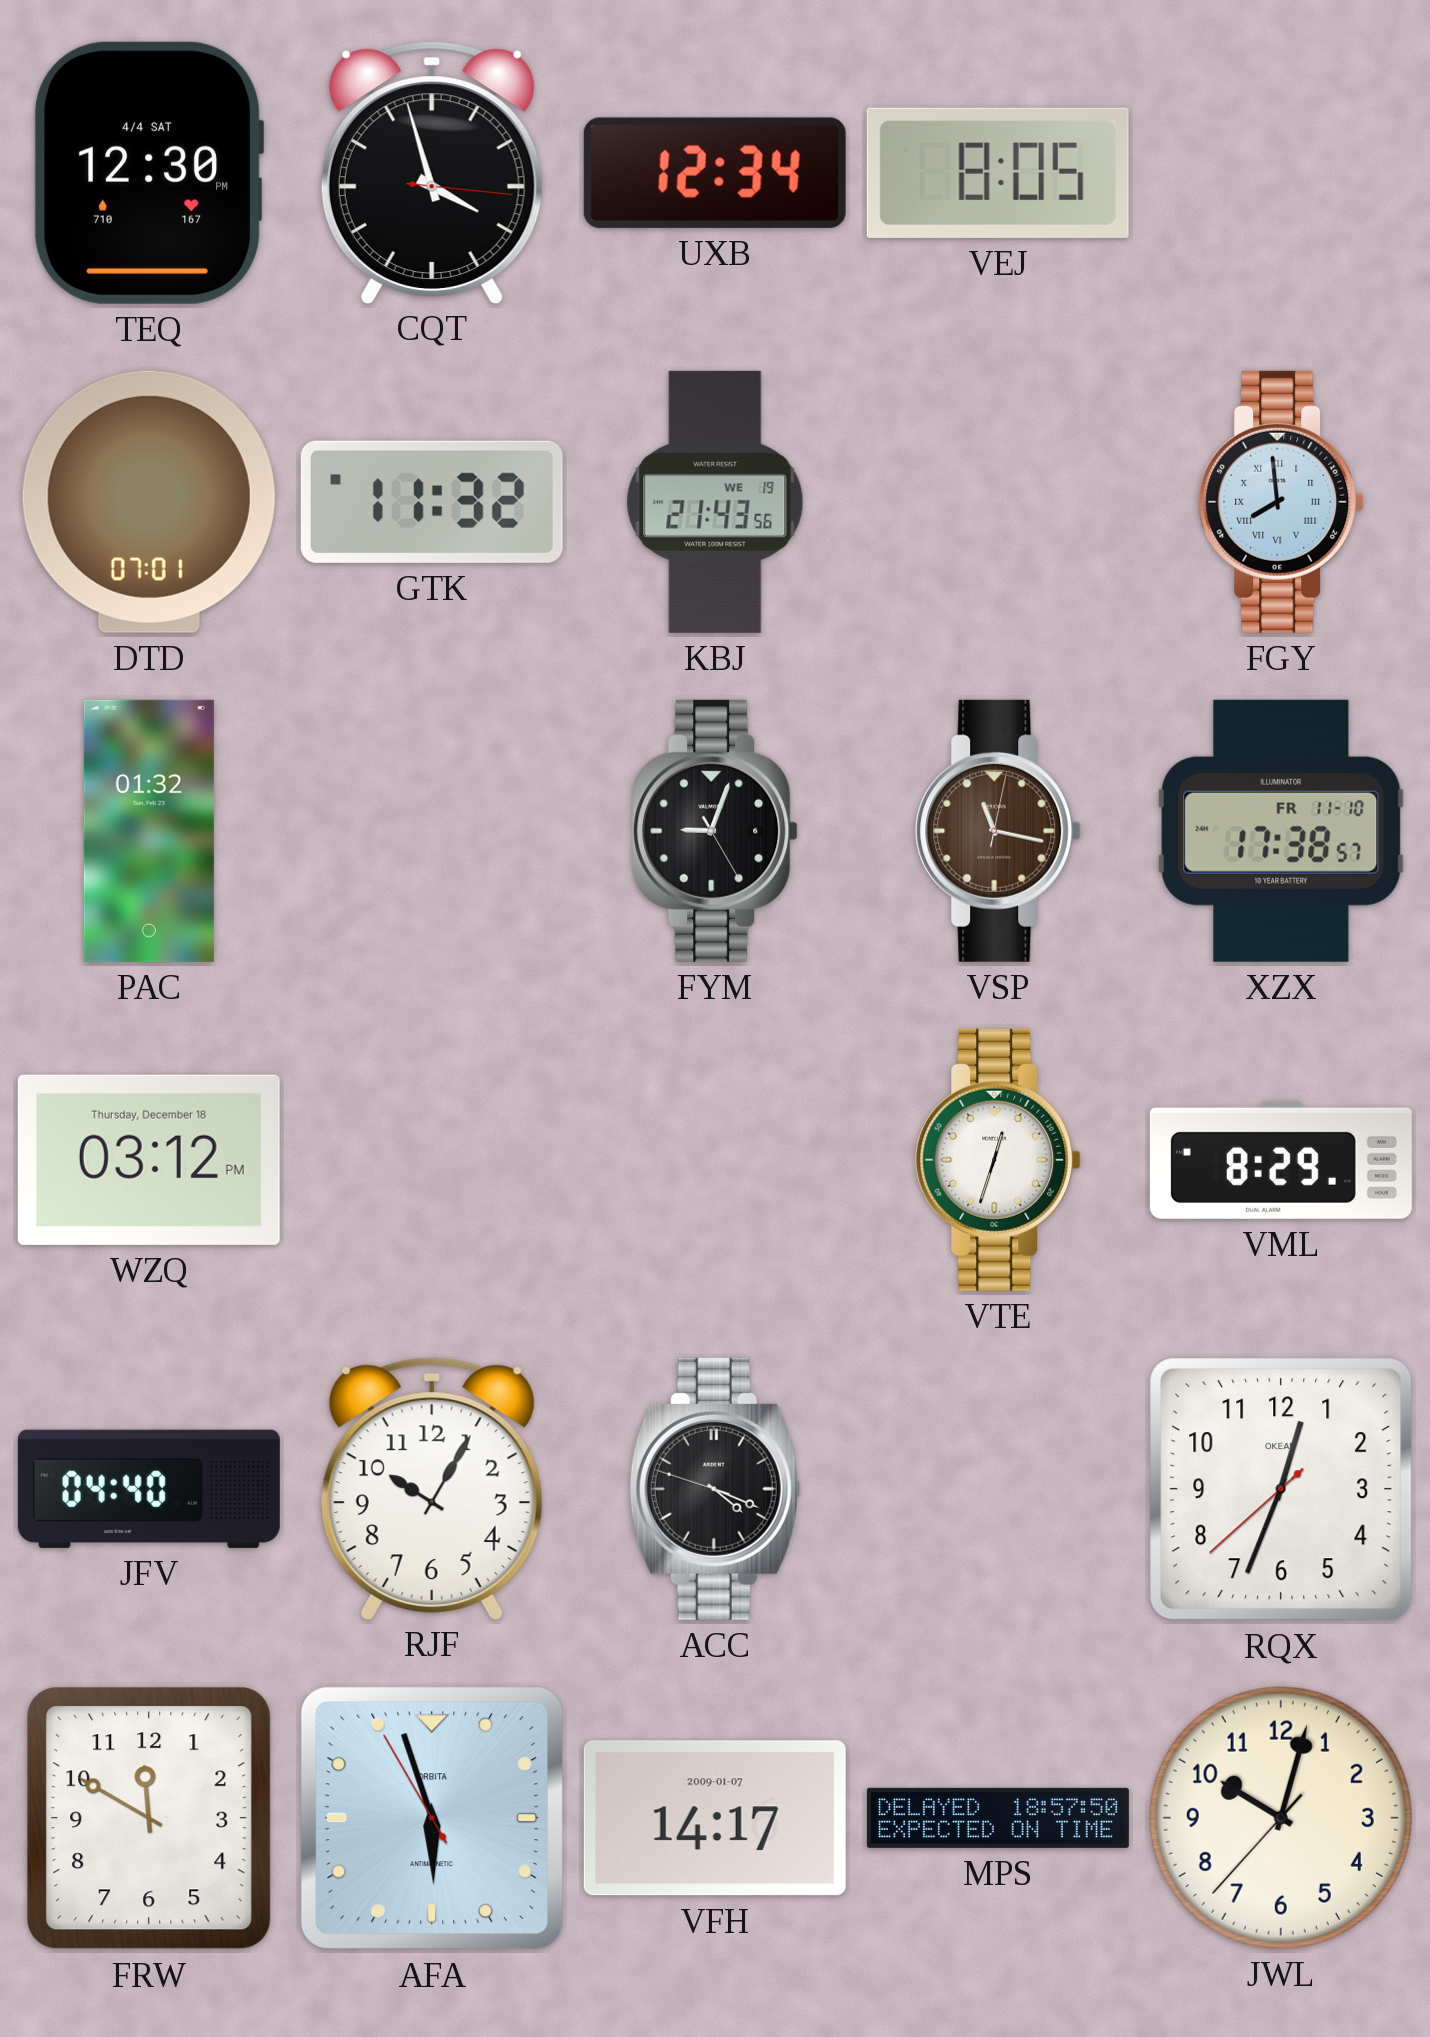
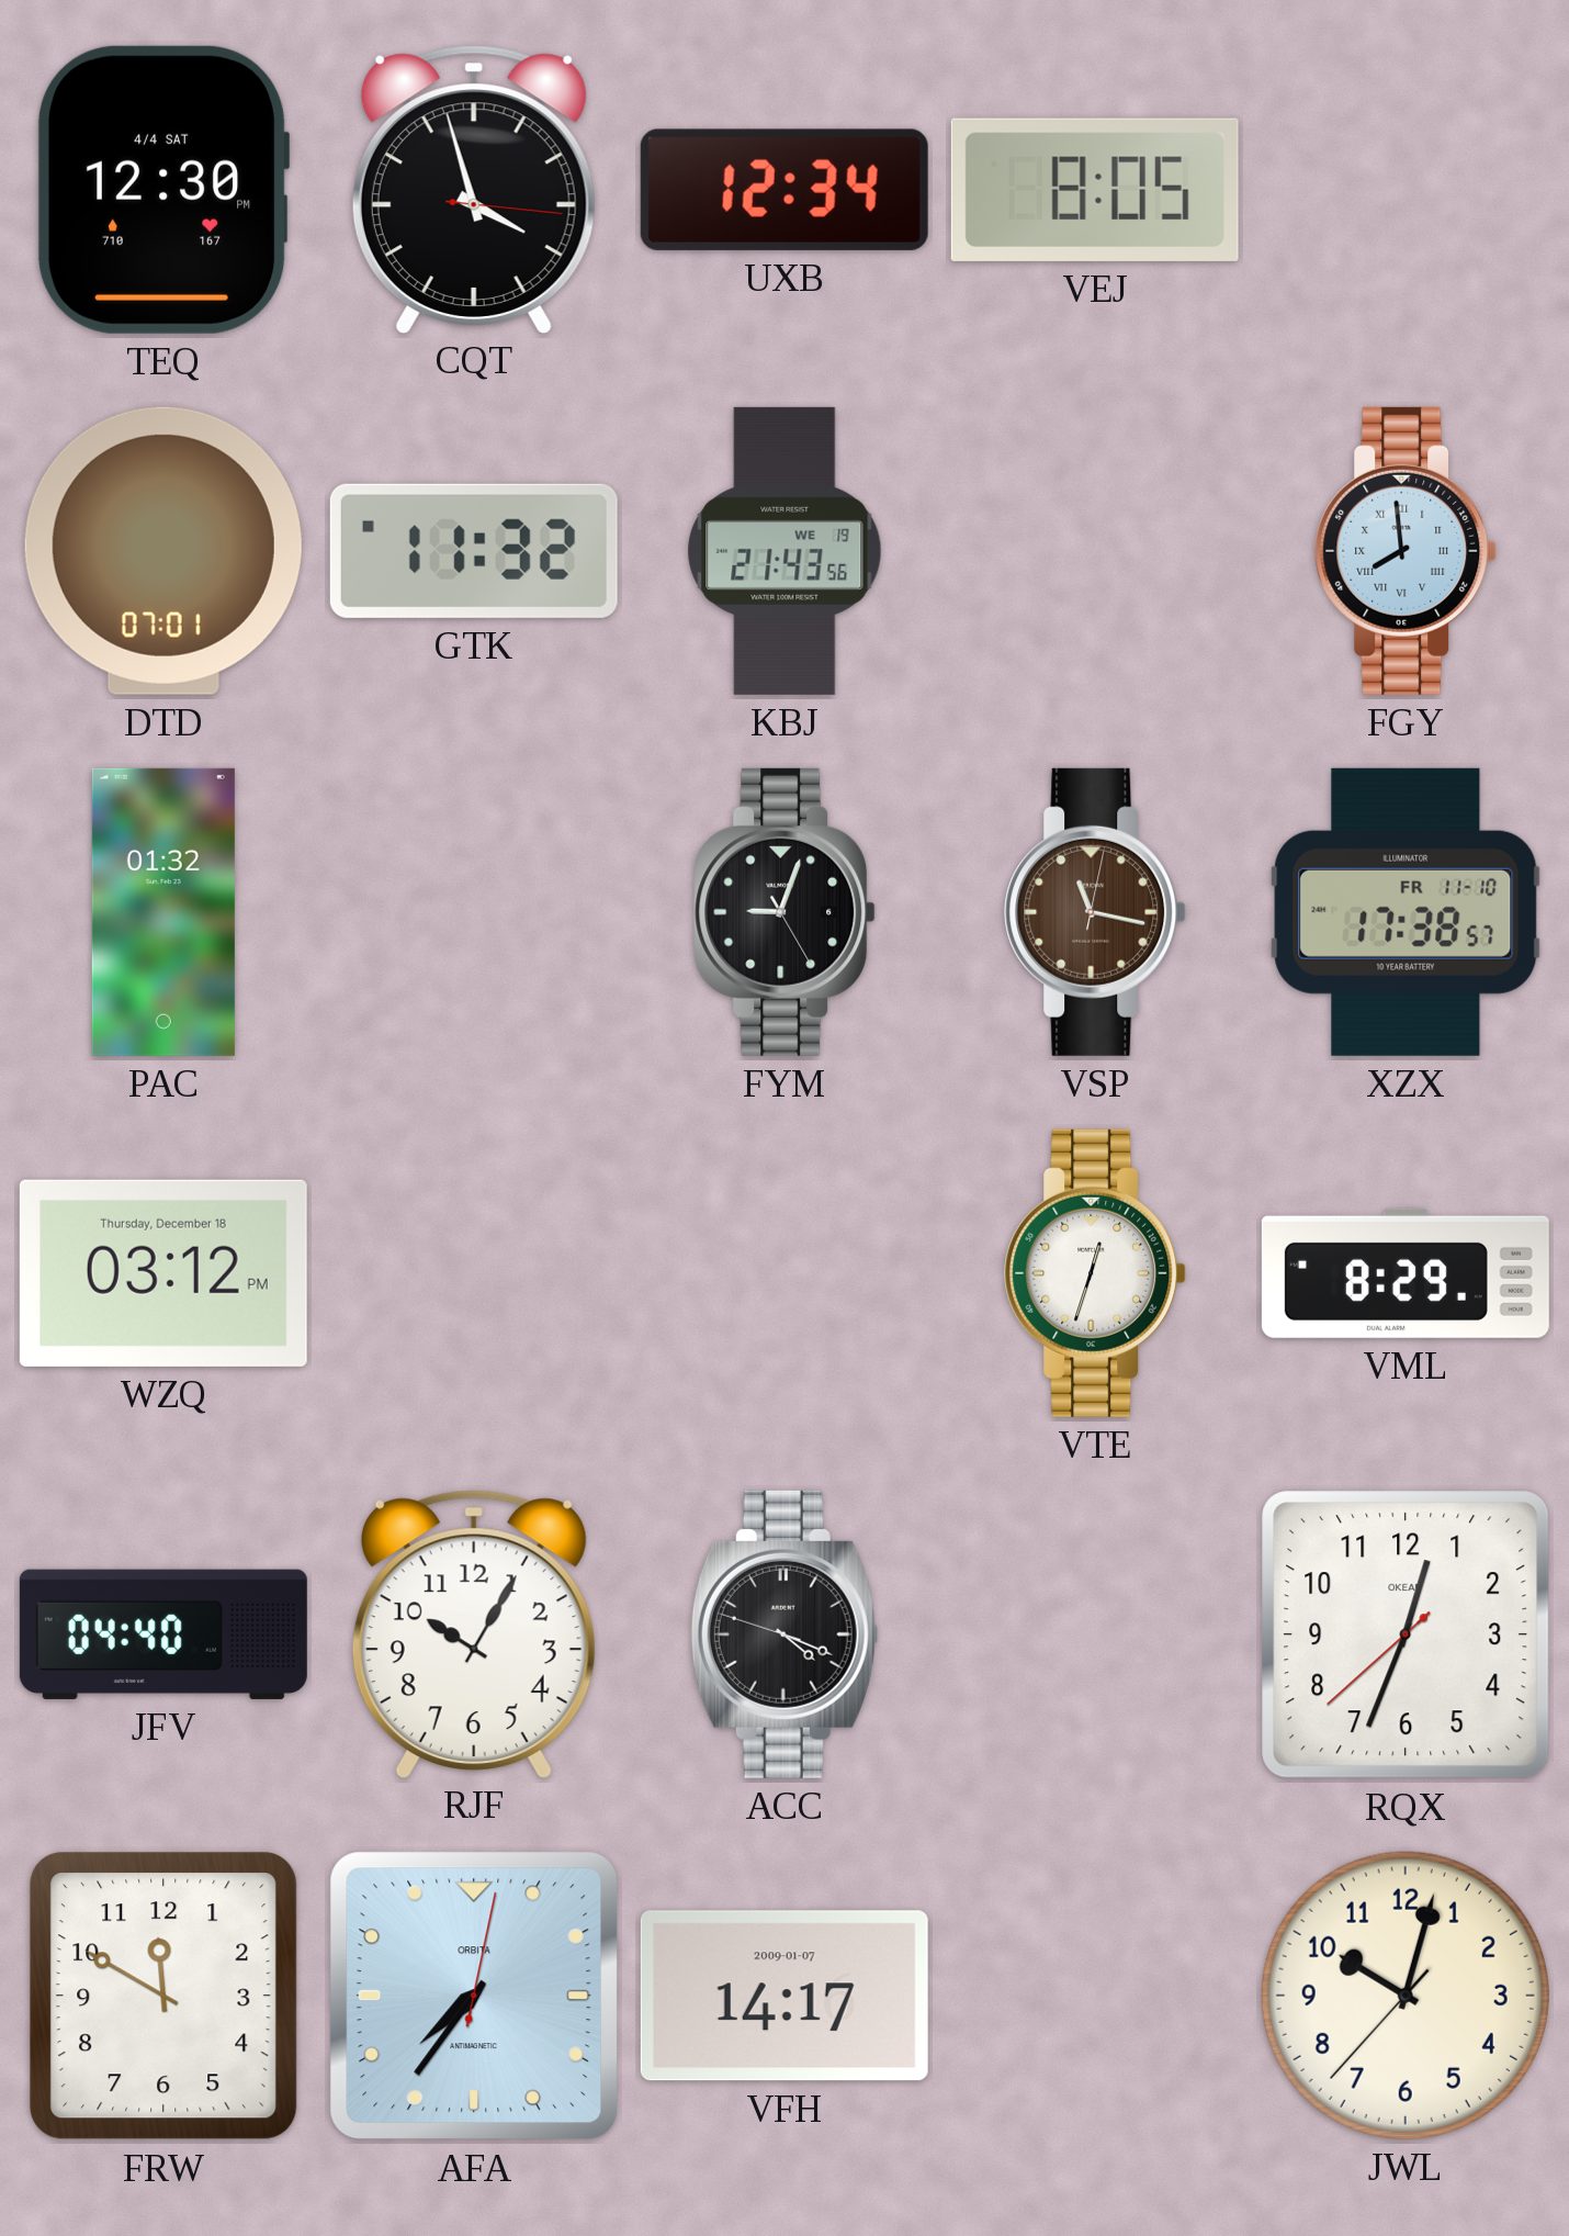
AFA: 5:56 -> 7:36 (474, 1996)
MPS: 18:57 -> none (998, 1818)
